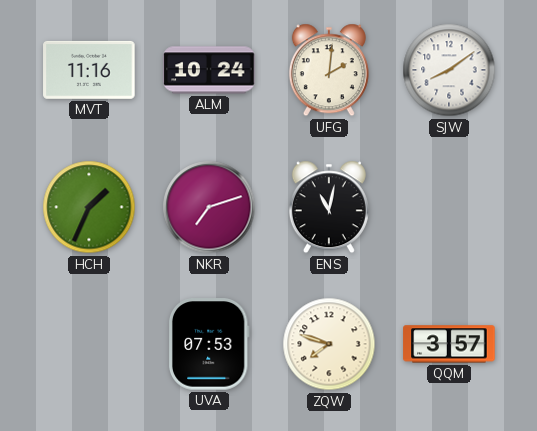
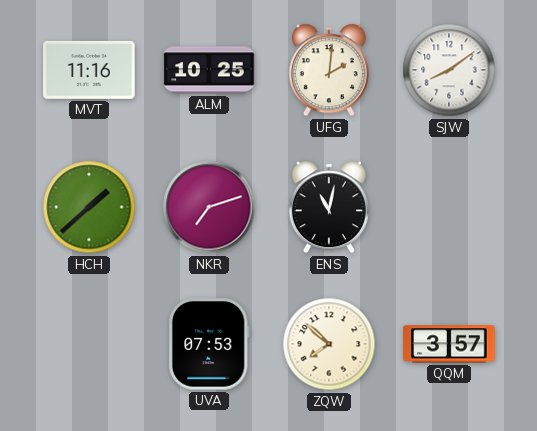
ALM: 10:24 -> 10:25 (209, 70)
HCH: 1:34 -> 1:38 (89, 207)
ZQW: 7:48 -> 7:52 (329, 344)
